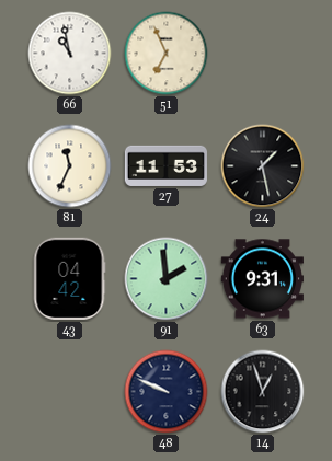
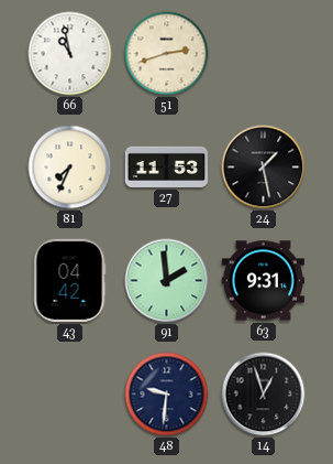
51: 6:56 -> 2:42 (167, 54)
81: 11:34 -> 7:34 (70, 168)
48: 9:49 -> 9:31 (167, 395)
